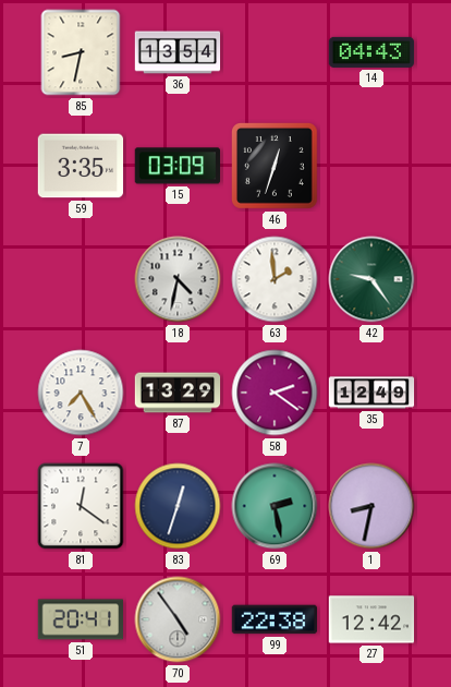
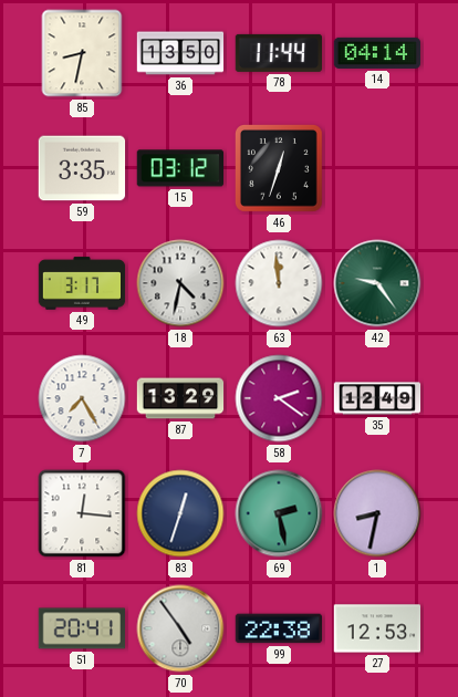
36: 13:54 -> 13:50 (180, 53)
78: none -> 11:44 (279, 53)
14: 04:43 -> 04:14 (377, 53)
15: 03:09 -> 03:12 (179, 168)
49: none -> 3:17 (82, 283)
63: 1:59 -> 11:59 (279, 283)
81: 12:21 -> 12:16 (82, 513)
27: 12:42 -> 12:53 (377, 628)
